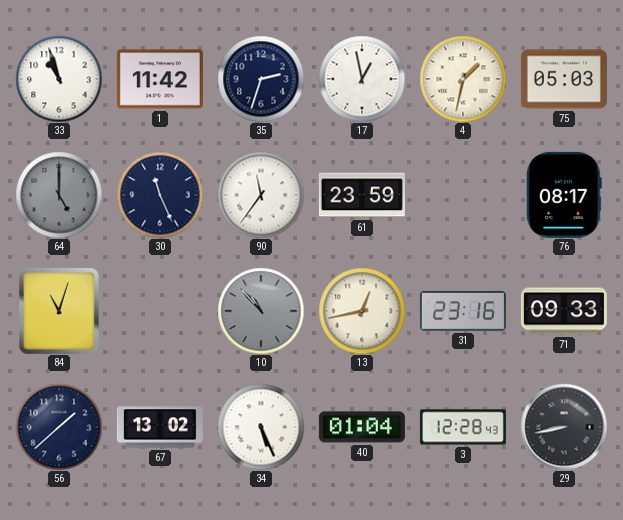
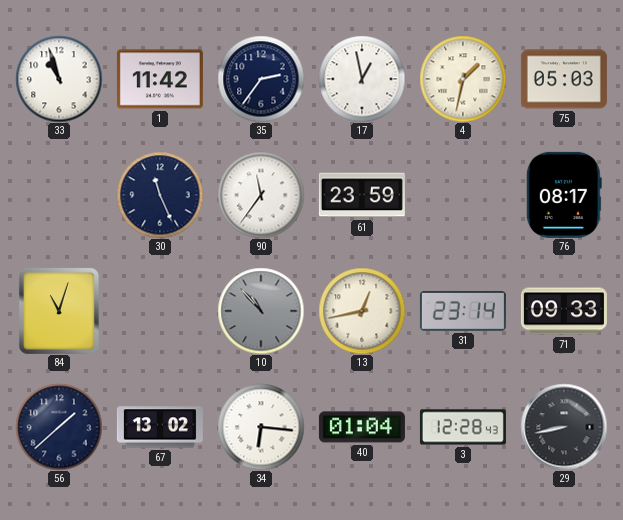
35: 2:33 -> 2:36 (261, 79)
64: 5:00 -> none (59, 195)
31: 23:16 -> 23:14 (463, 311)
34: 5:26 -> 6:16 (261, 427)
